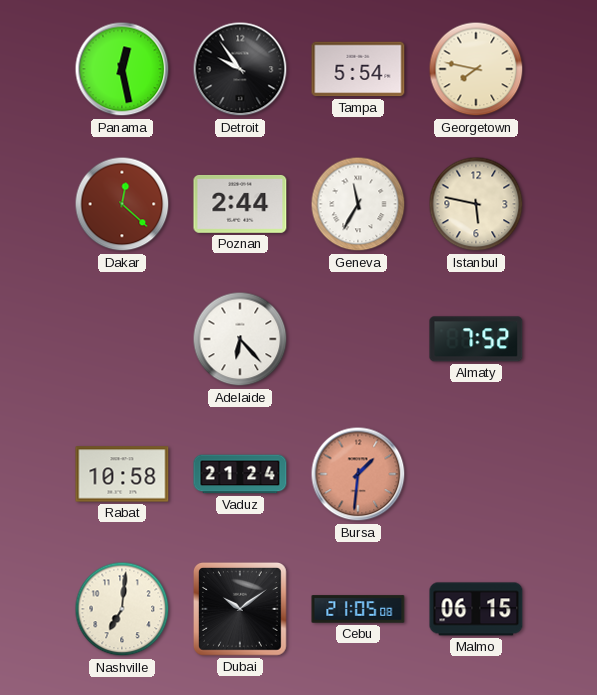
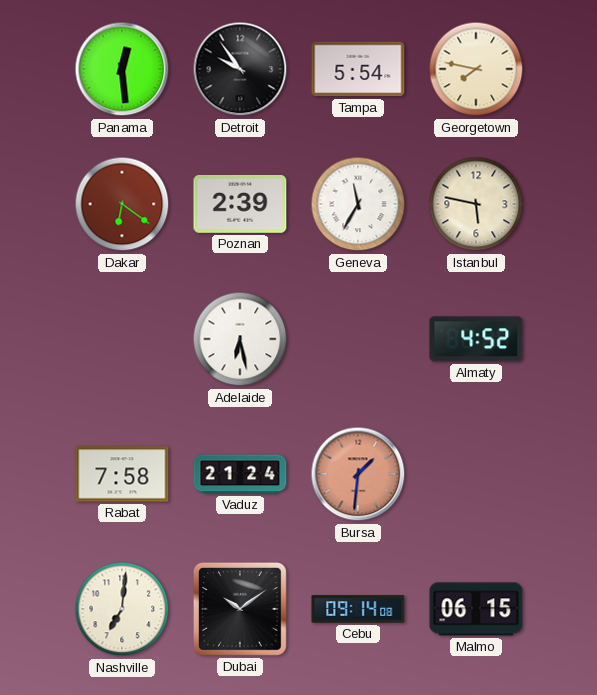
Panama: 12:28 -> 12:29 (122, 69)
Dakar: 12:22 -> 6:21 (122, 204)
Poznan: 2:44 -> 2:39 (240, 204)
Adelaide: 6:23 -> 6:28 (240, 339)
Almaty: 7:52 -> 4:52 (476, 339)
Rabat: 10:58 -> 7:58 (122, 474)
Cebu: 21:05 -> 09:14 (358, 609)
